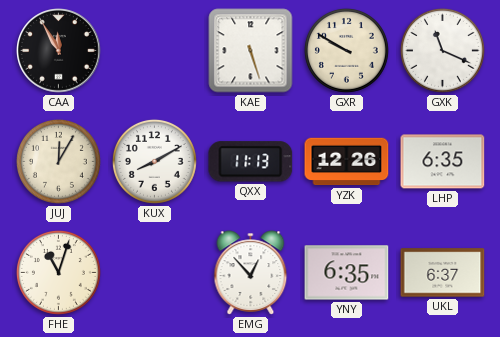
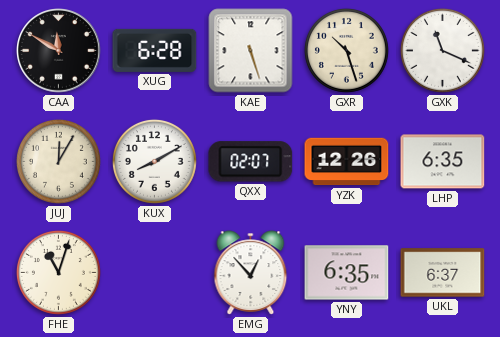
CAA: 11:55 -> 11:50 (59, 51)
XUG: none -> 6:28 (155, 50)
GXR: 9:50 -> 10:27 (346, 50)
QXX: 11:13 -> 02:07 (251, 162)
